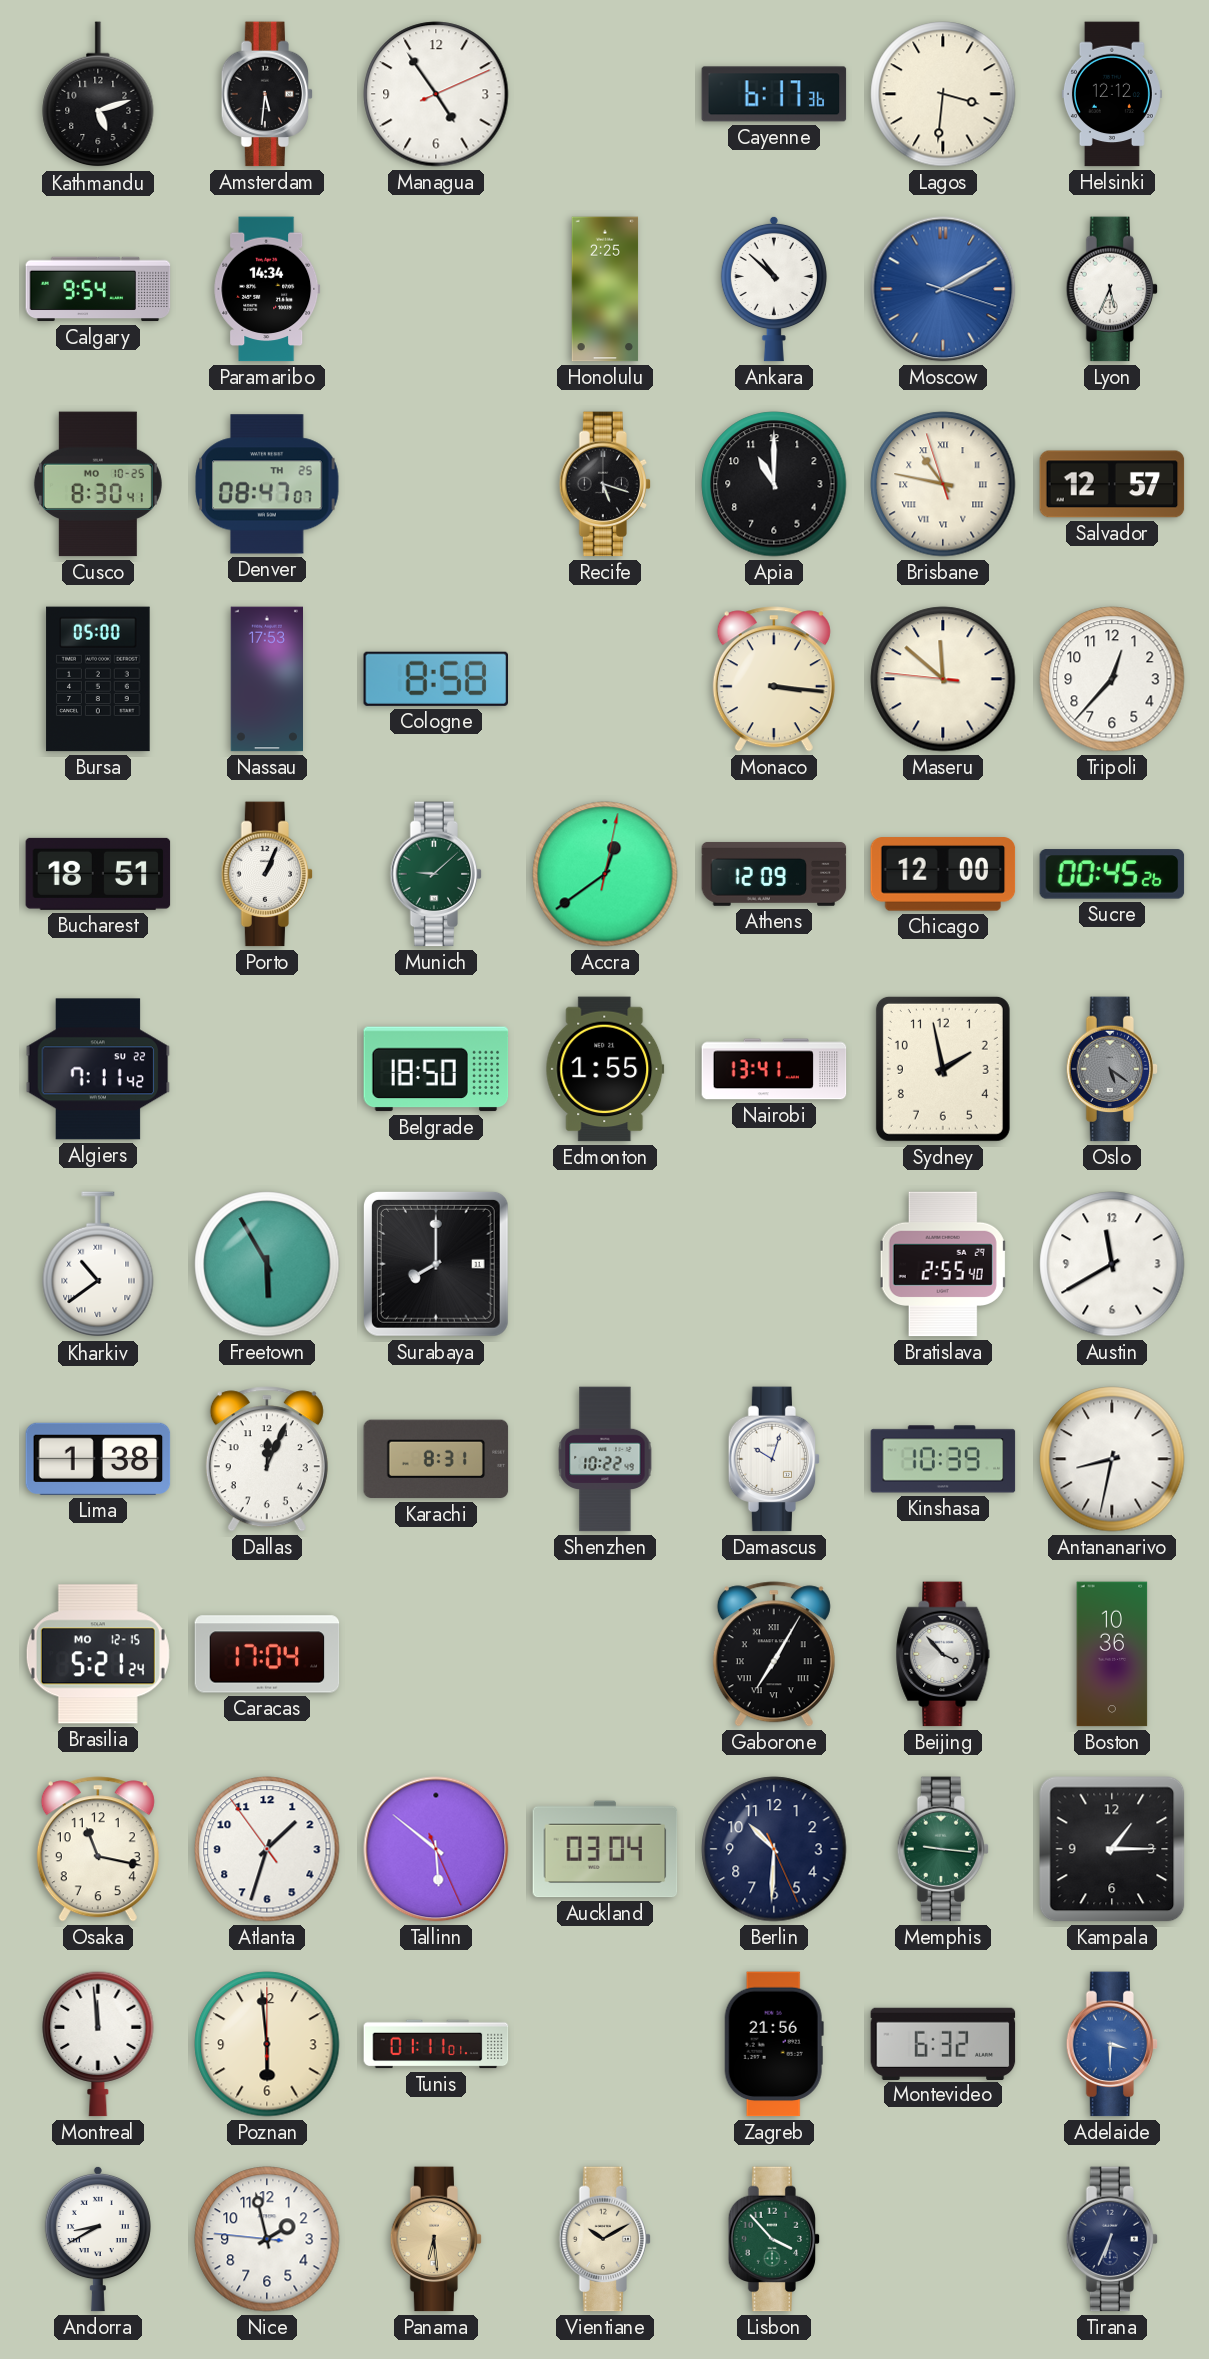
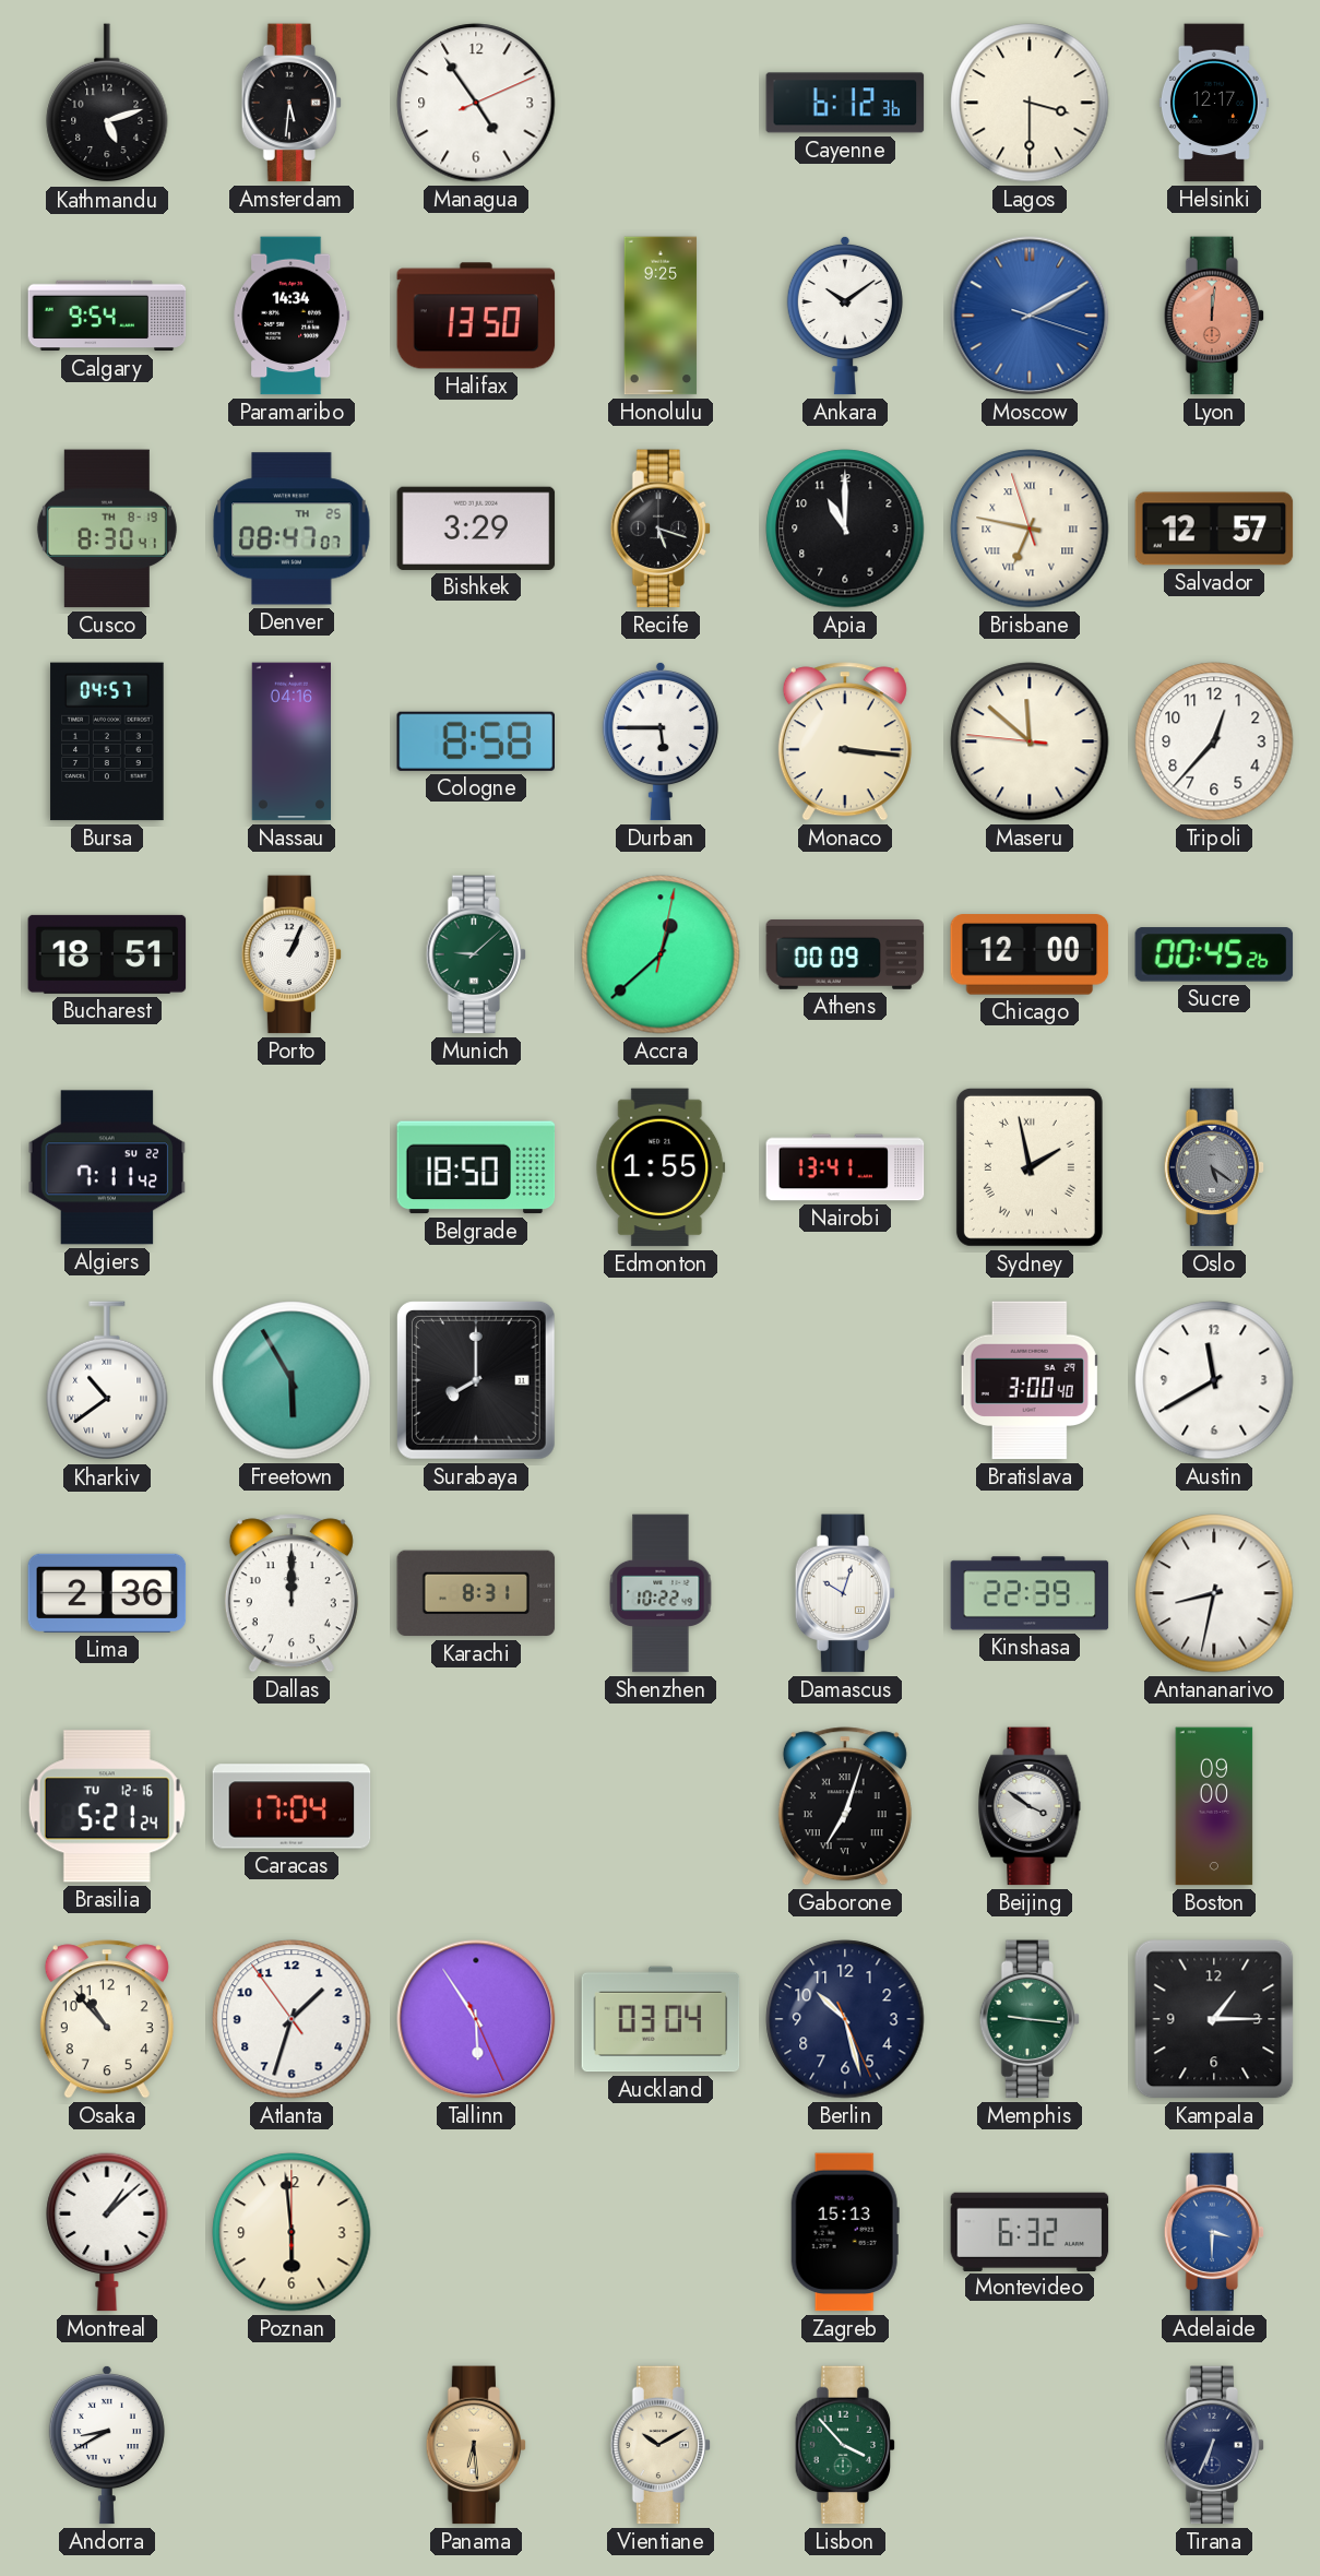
Cayenne: 6:17 -> 6:12 (845, 103)
Lagos: 3:31 -> 3:30 (1030, 103)
Helsinki: 12:12 -> 12:17 (1214, 103)
Halifax: none -> 13:50 (476, 316)
Honolulu: 2:25 -> 9:25 (661, 316)
Ankara: 10:52 -> 10:09 (845, 316)
Lyon: 5:34 -> 12:01 (1214, 316)
Lyon dial: white -> salmon (1214, 316)
Cusco date: MO 10-25 -> TH 8-19 (107, 529)
Bishkek: none -> 3:29 (476, 529)
Brisbane: 10:46 -> 6:46 (1030, 529)
Bursa: 05:00 -> 04:57 (107, 741)
Nassau: 17:53 -> 04:16 (290, 741)
Durban: none -> 5:45 (661, 741)
Accra: 12:39 -> 12:38 (661, 954)
Athens: 12:09 -> 00:09 (845, 954)
Sydney numerals: Arabic -> Roman (1030, 1167)
Bratislava: 2:55 -> 3:00 (1030, 1380)
Lima: 1:38 -> 2:36 (107, 1593)
Dallas: 12:04 -> 12:00 (292, 1593)
Kinshasa: 10:39 -> 22:39 (1030, 1593)
Brasilia date: MO 12-15 -> TU 12-16 (107, 1806)
Gaborone: 7:05 -> 7:03 (845, 1806)
Beijing: 3:53 -> 3:51 (1030, 1806)
Boston: 10:36 -> 09:00 (1214, 1806)
Osaka: 11:17 -> 10:53 (107, 2019)
Tallinn: 5:51 -> 5:54 (476, 2019)
Berlin: 10:30 -> 10:27 (845, 2019)
Montreal: 11:59 -> 1:08 (107, 2232)
Tunis: 01:11 -> none (436, 2044)
Zagreb: 21:56 -> 15:13 (845, 2232)
Nice: 1:57 -> none (267, 2239)
